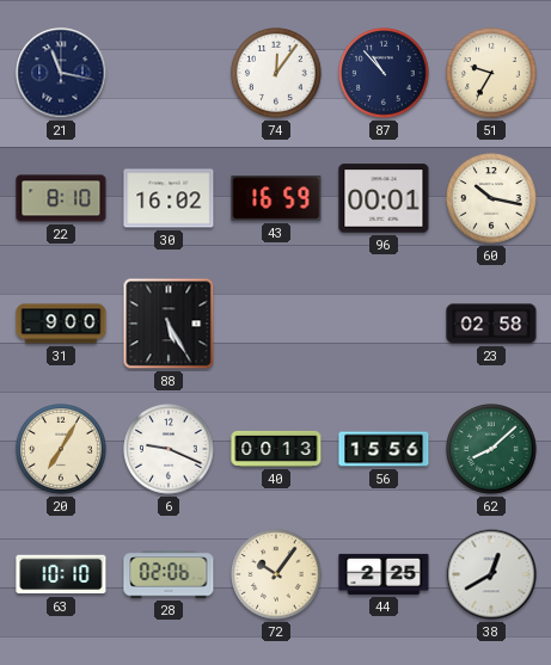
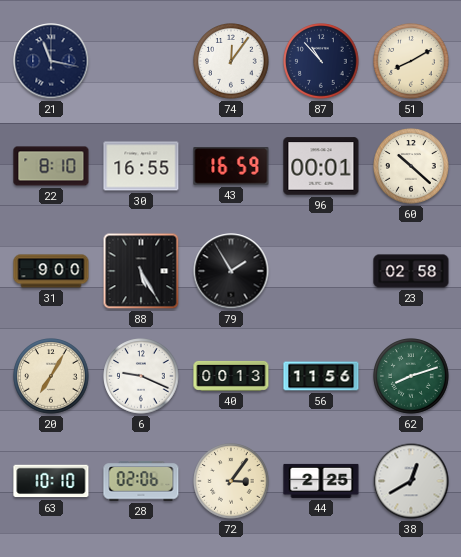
51: 9:35 -> 8:10 (411, 61)
30: 16:02 -> 16:55 (141, 166)
60: 10:17 -> 10:22 (411, 166)
79: none -> 1:55 (231, 271)
56: 15:56 -> 11:56 (321, 376)
62: 8:08 -> 8:12 (411, 376)
72: 10:06 -> 3:06 (231, 481)
